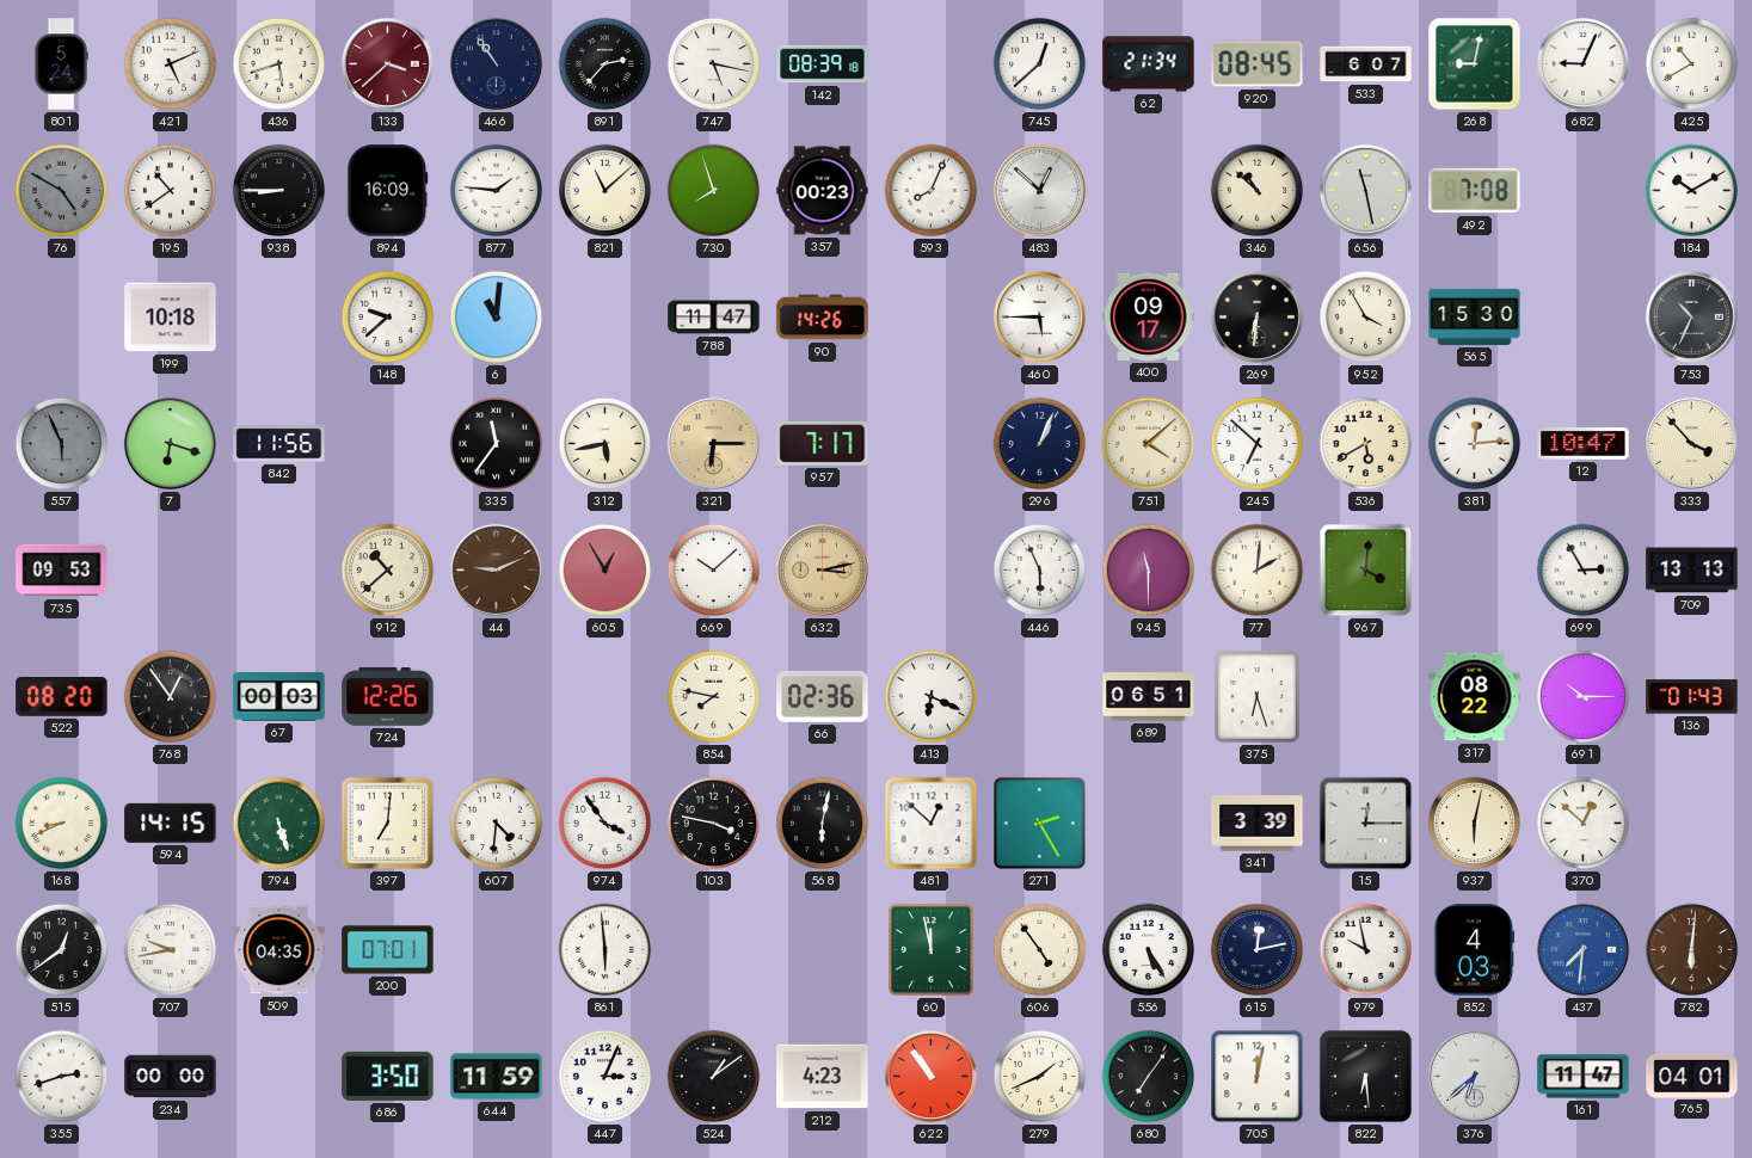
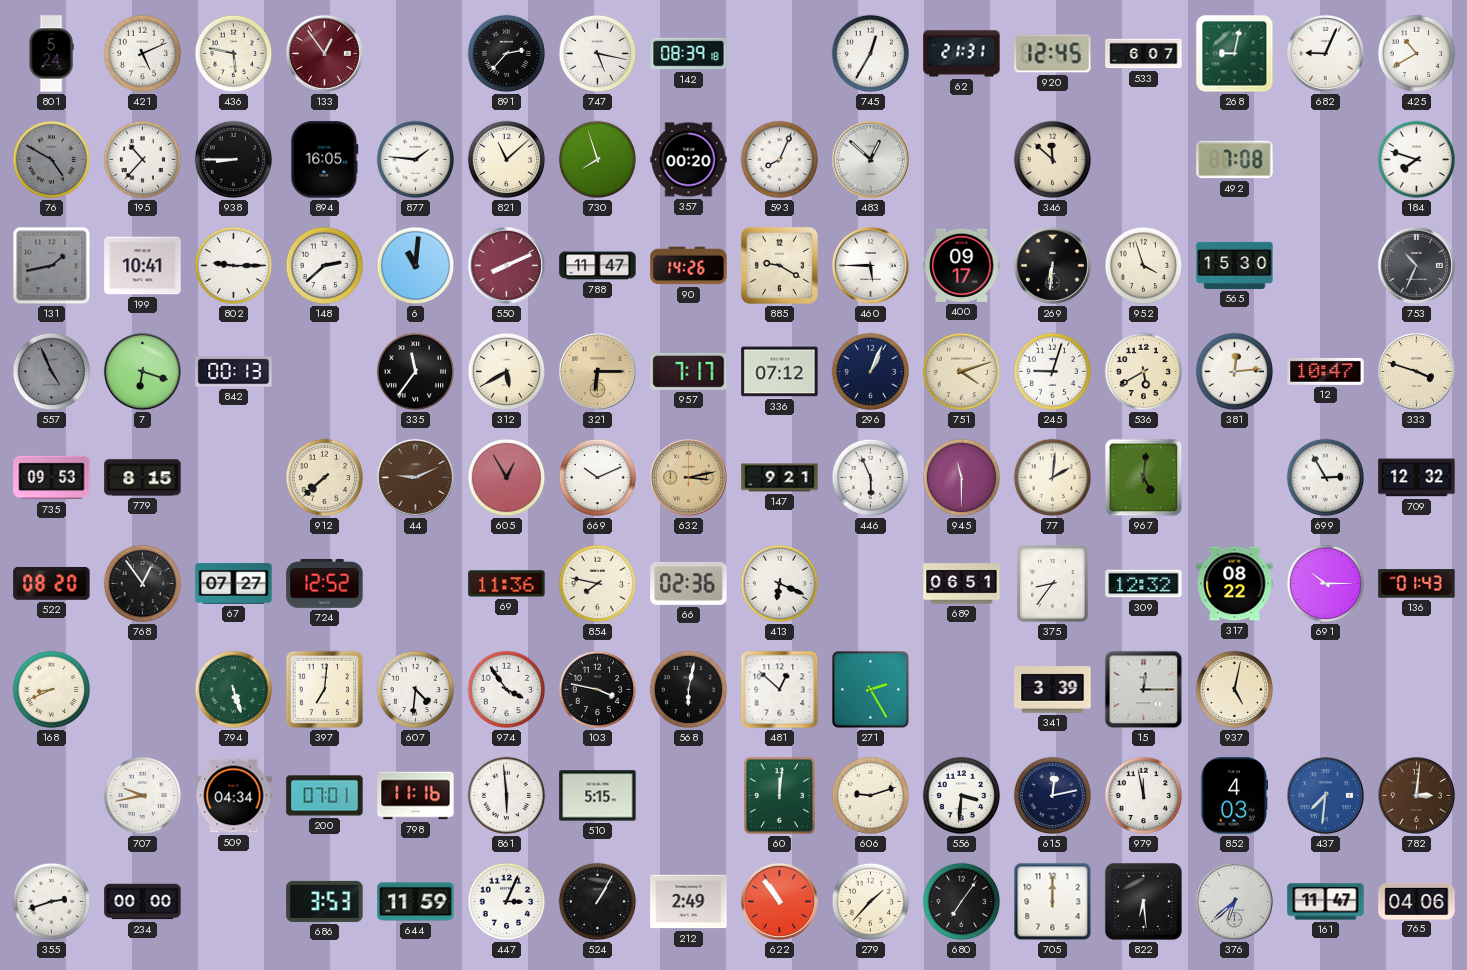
436: 5:42 -> 5:47 (234, 54)
133: 3:38 -> 12:54 (324, 53)
466: 10:54 -> none (496, 63)
745: 12:38 -> 12:35 (871, 54)
62: 21:34 -> 21:31 (962, 54)
920: 08:45 -> 12:45 (1053, 54)
195: 10:39 -> 10:37 (143, 160)
894: 16:09 -> 16:05 (325, 160)
357: 00:23 -> 00:20 (689, 160)
346: 10:52 -> 11:52 (1053, 160)
656: 11:28 -> none (1365, 190)
184: 10:10 -> 7:48 (1417, 160)
131: none -> 1:43 (52, 266)
199: 10:18 -> 10:41 (143, 266)
802: none -> 9:15 (234, 266)
148: 9:38 -> 2:38 (325, 266)
550: none -> 8:11 (506, 265)
885: none -> 9:20 (779, 265)
952: 3:55 -> 3:57 (1144, 266)
557: 5:56 -> 4:56 (52, 372)
842: 11:56 -> 00:13 (234, 372)
312: 5:43 -> 5:40 (507, 372)
336: none -> 07:12 (780, 372)
751: 4:08 -> 4:12 (962, 372)
245: 6:52 -> 9:03 (1053, 372)
333: 3:53 -> 3:48 (1416, 371)
779: none -> 8:15 (143, 478)
912: 10:38 -> 7:38 (325, 478)
669: 10:08 -> 10:11 (598, 478)
147: none -> 9:21 (780, 478)
967: 4:01 -> 5:01 (1144, 478)
709: 13:13 -> 12:32 (1417, 478)
67: 00:03 -> 07:27 (234, 584)
724: 12:26 -> 12:52 (325, 583)
69: none -> 11:36 (507, 584)
375: 6:27 -> 8:36 (1053, 584)
309: none -> 12:32 (1144, 584)
594: 14:15 -> none (171, 823)
937: 6:02 -> 5:02 (1235, 690)
370: 12:52 -> none (1584, 824)
515: 12:39 -> none (62, 950)
509: 04:35 -> 04:34 (234, 796)
798: none -> 11:16 (416, 796)
510: none -> 5:15 (598, 796)
60: 11:58 -> 12:01 (780, 796)
606: 4:54 -> 9:12 (871, 796)
556: 5:25 -> 3:31 (962, 796)
979: 9:58 -> 11:58 (1144, 796)
782: 6:01 -> 3:01 (1416, 795)
686: 3:50 -> 3:53 (325, 901)
524: 1:09 -> 1:05 (598, 902)
212: 4:23 -> 2:49 (689, 902)
279: 1:41 -> 1:37 (871, 902)
705: 12:02 -> 12:00 (1053, 902)
765: 04:01 -> 04:06 (1417, 901)
